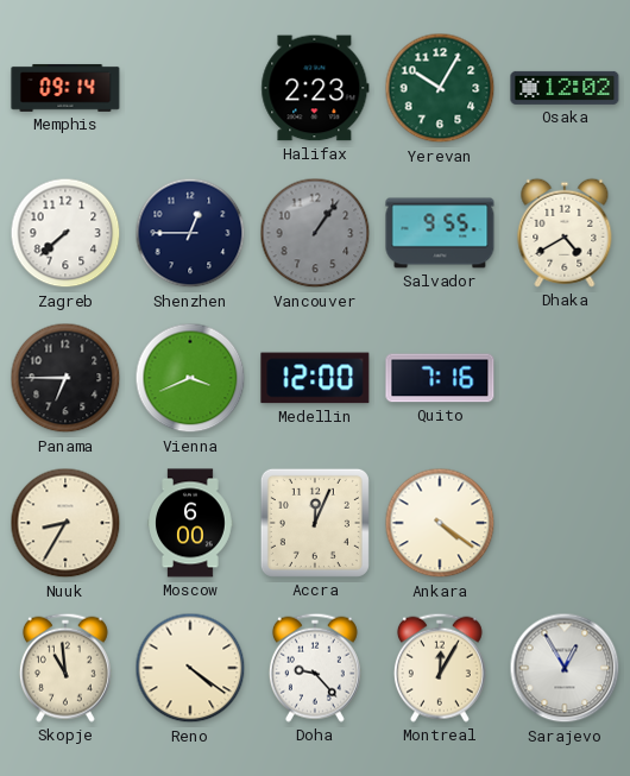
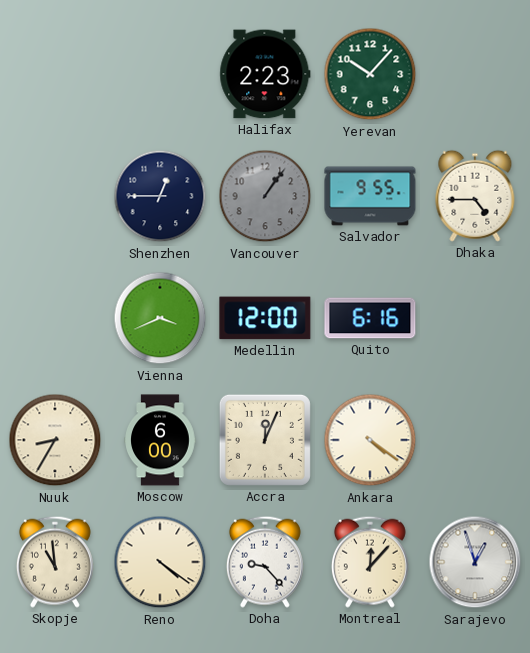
Memphis: 09:14 -> none (65, 88)
Yerevan: 10:05 -> 10:07 (370, 74)
Osaka: 12:02 -> none (565, 88)
Zagreb: 7:38 -> none (65, 233)
Dhaka: 4:40 -> 4:45 (475, 196)
Panama: 6:45 -> none (65, 378)
Quito: 7:16 -> 6:16 (370, 318)
Montreal: 12:05 -> 12:07 (370, 562)
Sarajevo: 12:55 -> 12:57 (475, 562)
